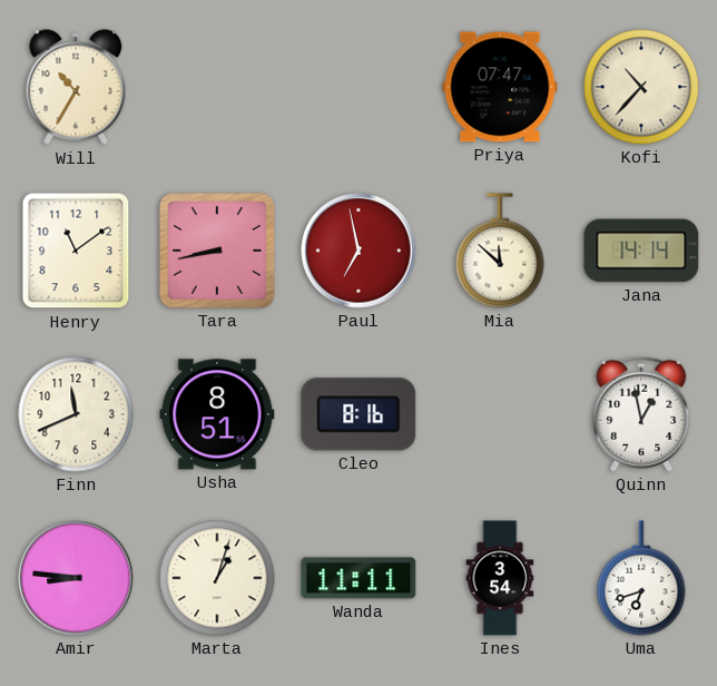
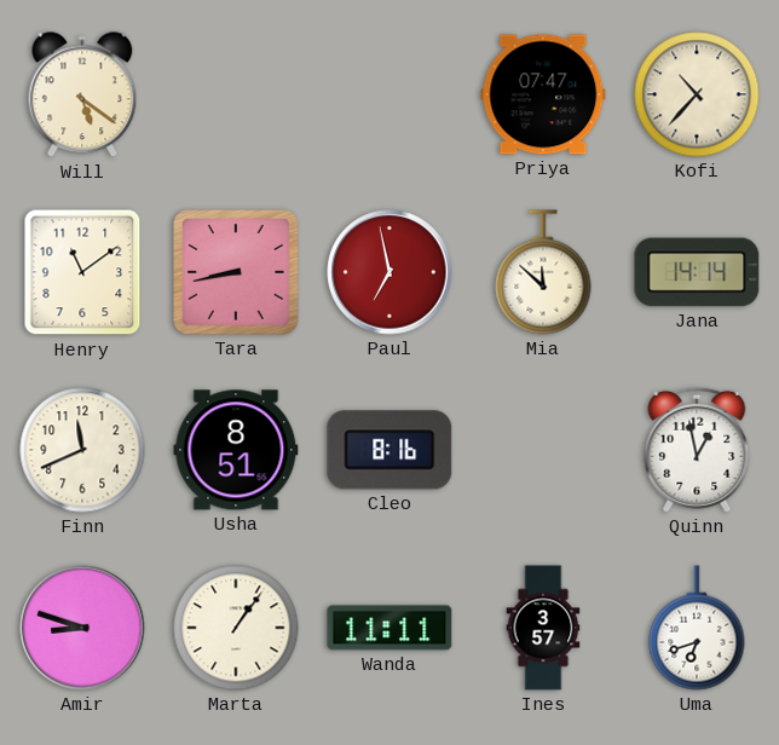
Will: 10:35 -> 5:21 (82, 96)
Amir: 8:46 -> 8:48 (82, 628)
Marta: 1:03 -> 1:06 (236, 628)
Ines: 3:54 -> 3:57 (543, 628)
